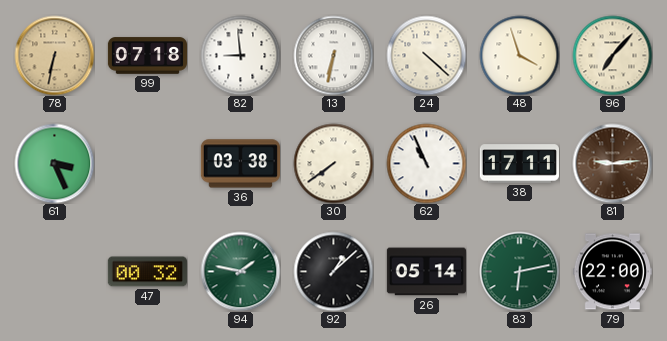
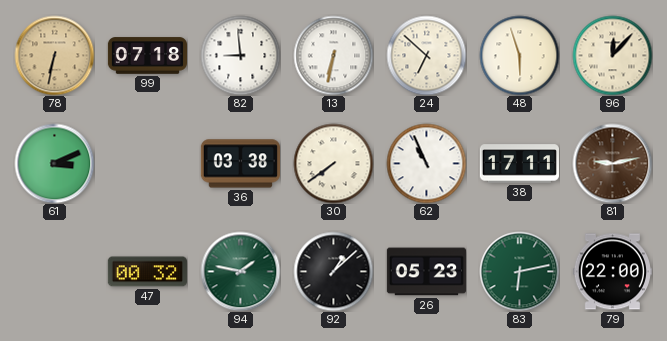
24: 4:22 -> 6:52 (426, 55)
48: 3:57 -> 5:57 (519, 55)
96: 7:07 -> 12:07 (612, 55)
61: 3:26 -> 3:11 (54, 163)
81: 9:14 -> 9:13 (612, 163)
26: 05:14 -> 05:23 (426, 272)
